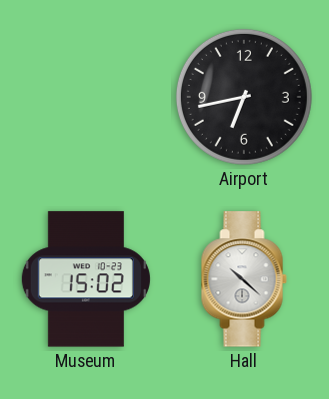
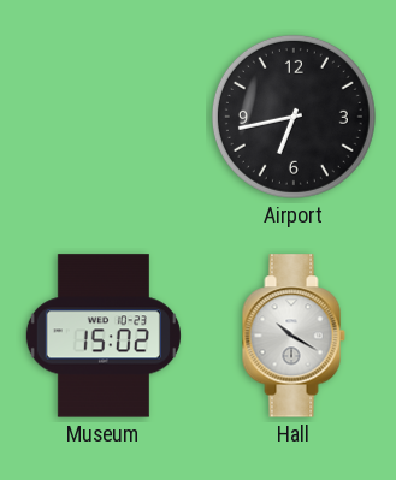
Hall: 10:22 -> 10:20 (294, 336)
